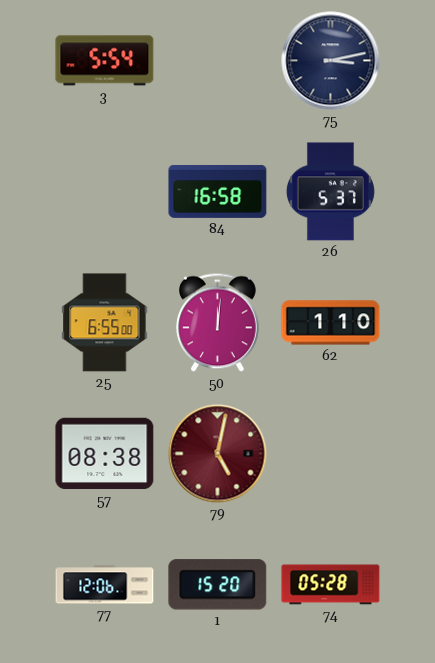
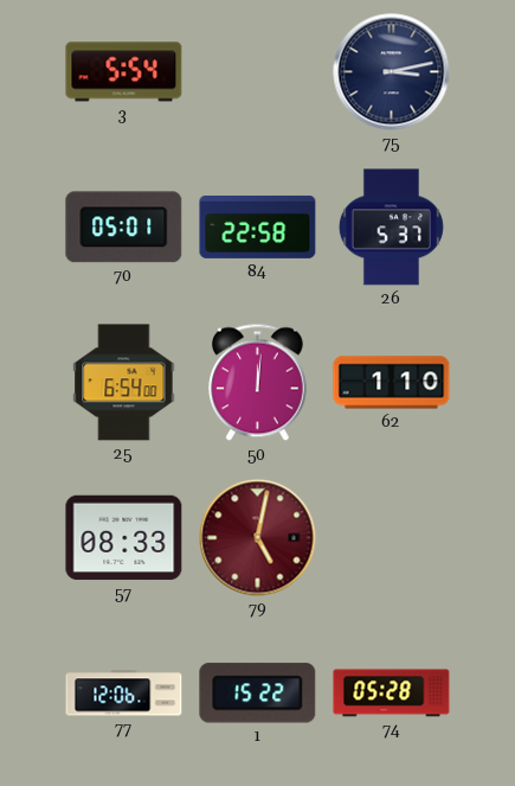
70: none -> 05:01 (124, 228)
84: 16:58 -> 22:58 (258, 226)
25: 6:55 -> 6:54 (124, 383)
57: 08:38 -> 08:33 (124, 538)
1: 15:20 -> 15:22 (258, 694)
